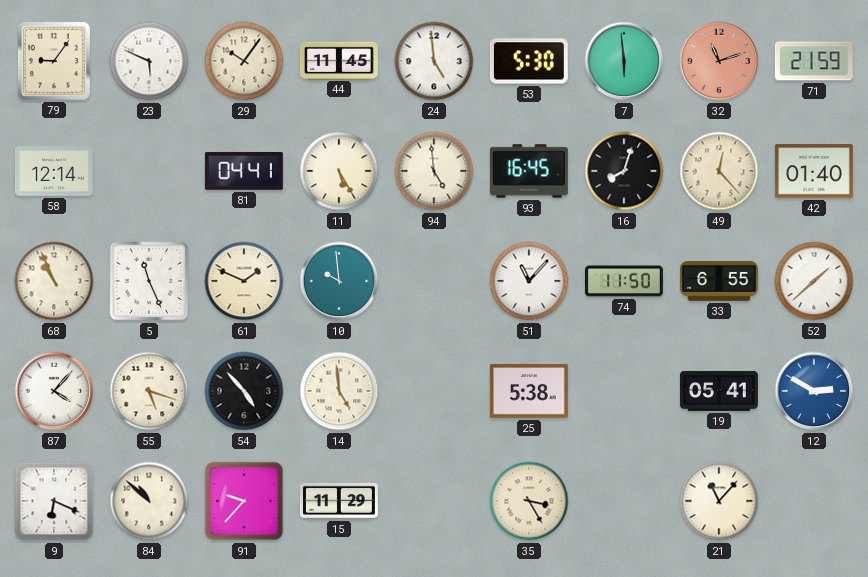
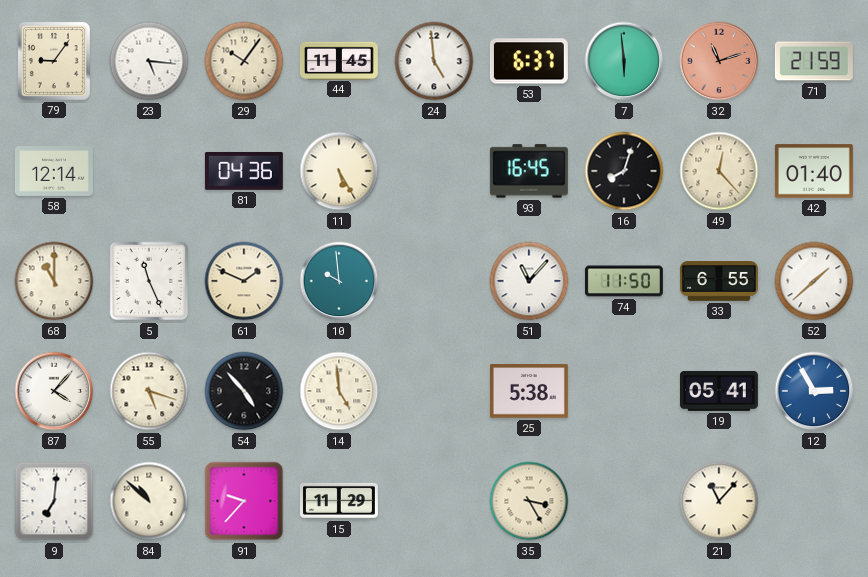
23: 5:49 -> 5:16 (149, 61)
53: 5:30 -> 6:37 (529, 61)
81: 04:41 -> 04:36 (244, 171)
94: 4:59 -> none (434, 171)
68: 10:56 -> 11:00 (54, 281)
12: 2:50 -> 2:55 (814, 391)
9: 6:19 -> 7:01 (54, 501)
